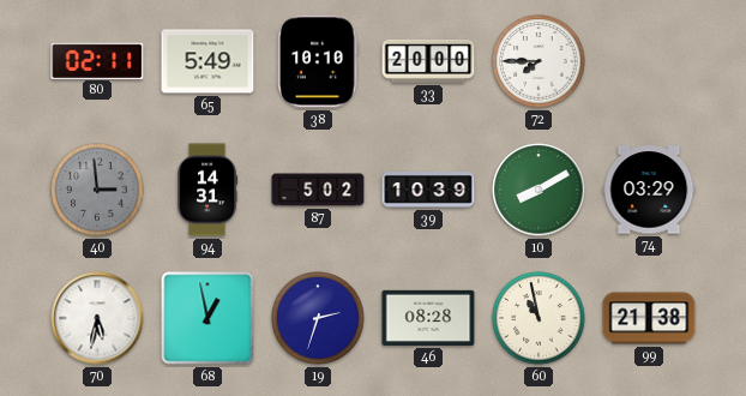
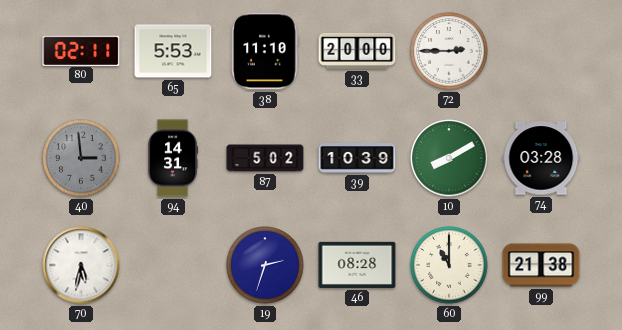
65: 5:49 -> 5:53 (173, 51)
38: 10:10 -> 11:10 (265, 51)
72: 7:45 -> 2:45 (449, 51)
74: 03:29 -> 03:28 (541, 158)
68: 12:58 -> none (207, 318)
60: 10:58 -> 11:00 (449, 265)
